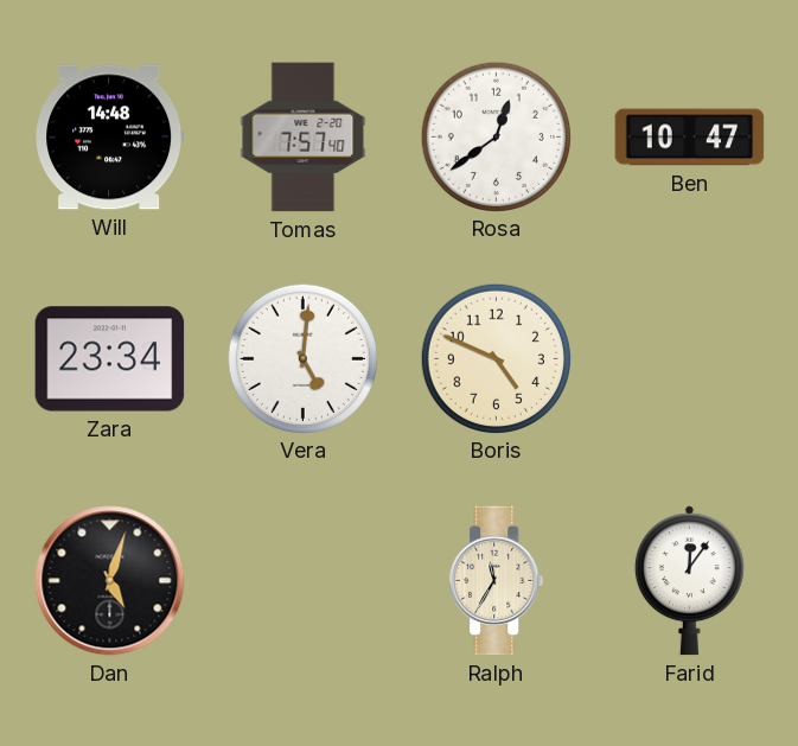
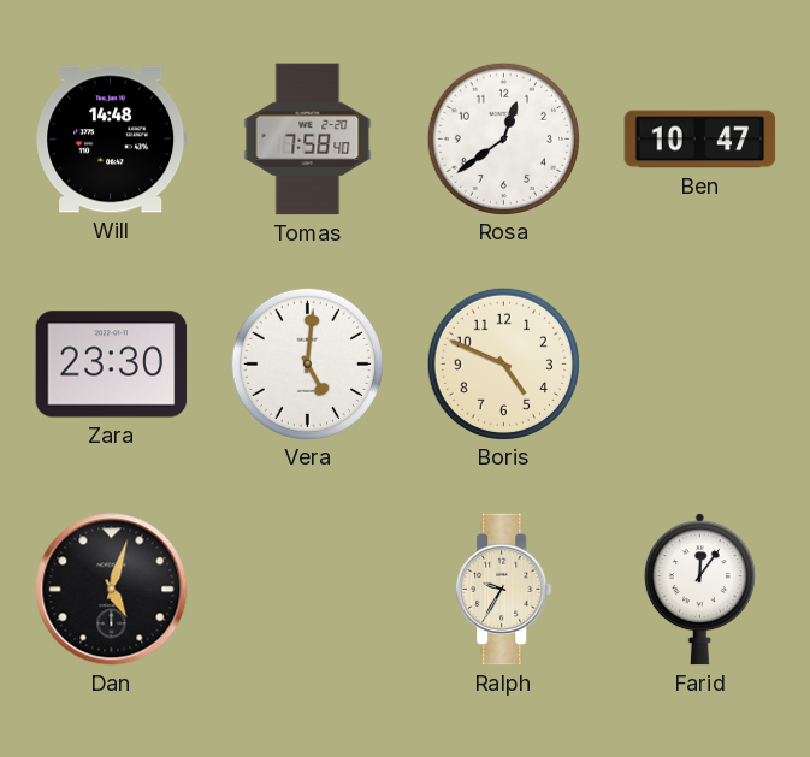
Tomas: 7:57 -> 7:58 (308, 140)
Zara: 23:34 -> 23:30 (112, 365)
Ralph: 11:35 -> 9:35 (504, 590)
